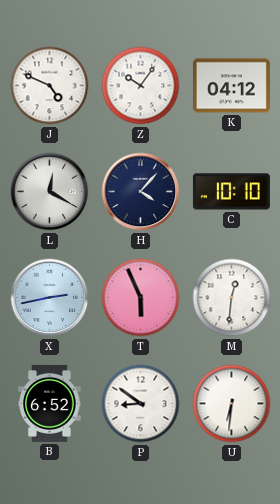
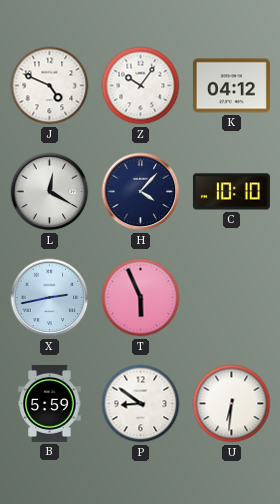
M: 12:31 -> none (232, 298)
B: 6:52 -> 5:59 (50, 403)
